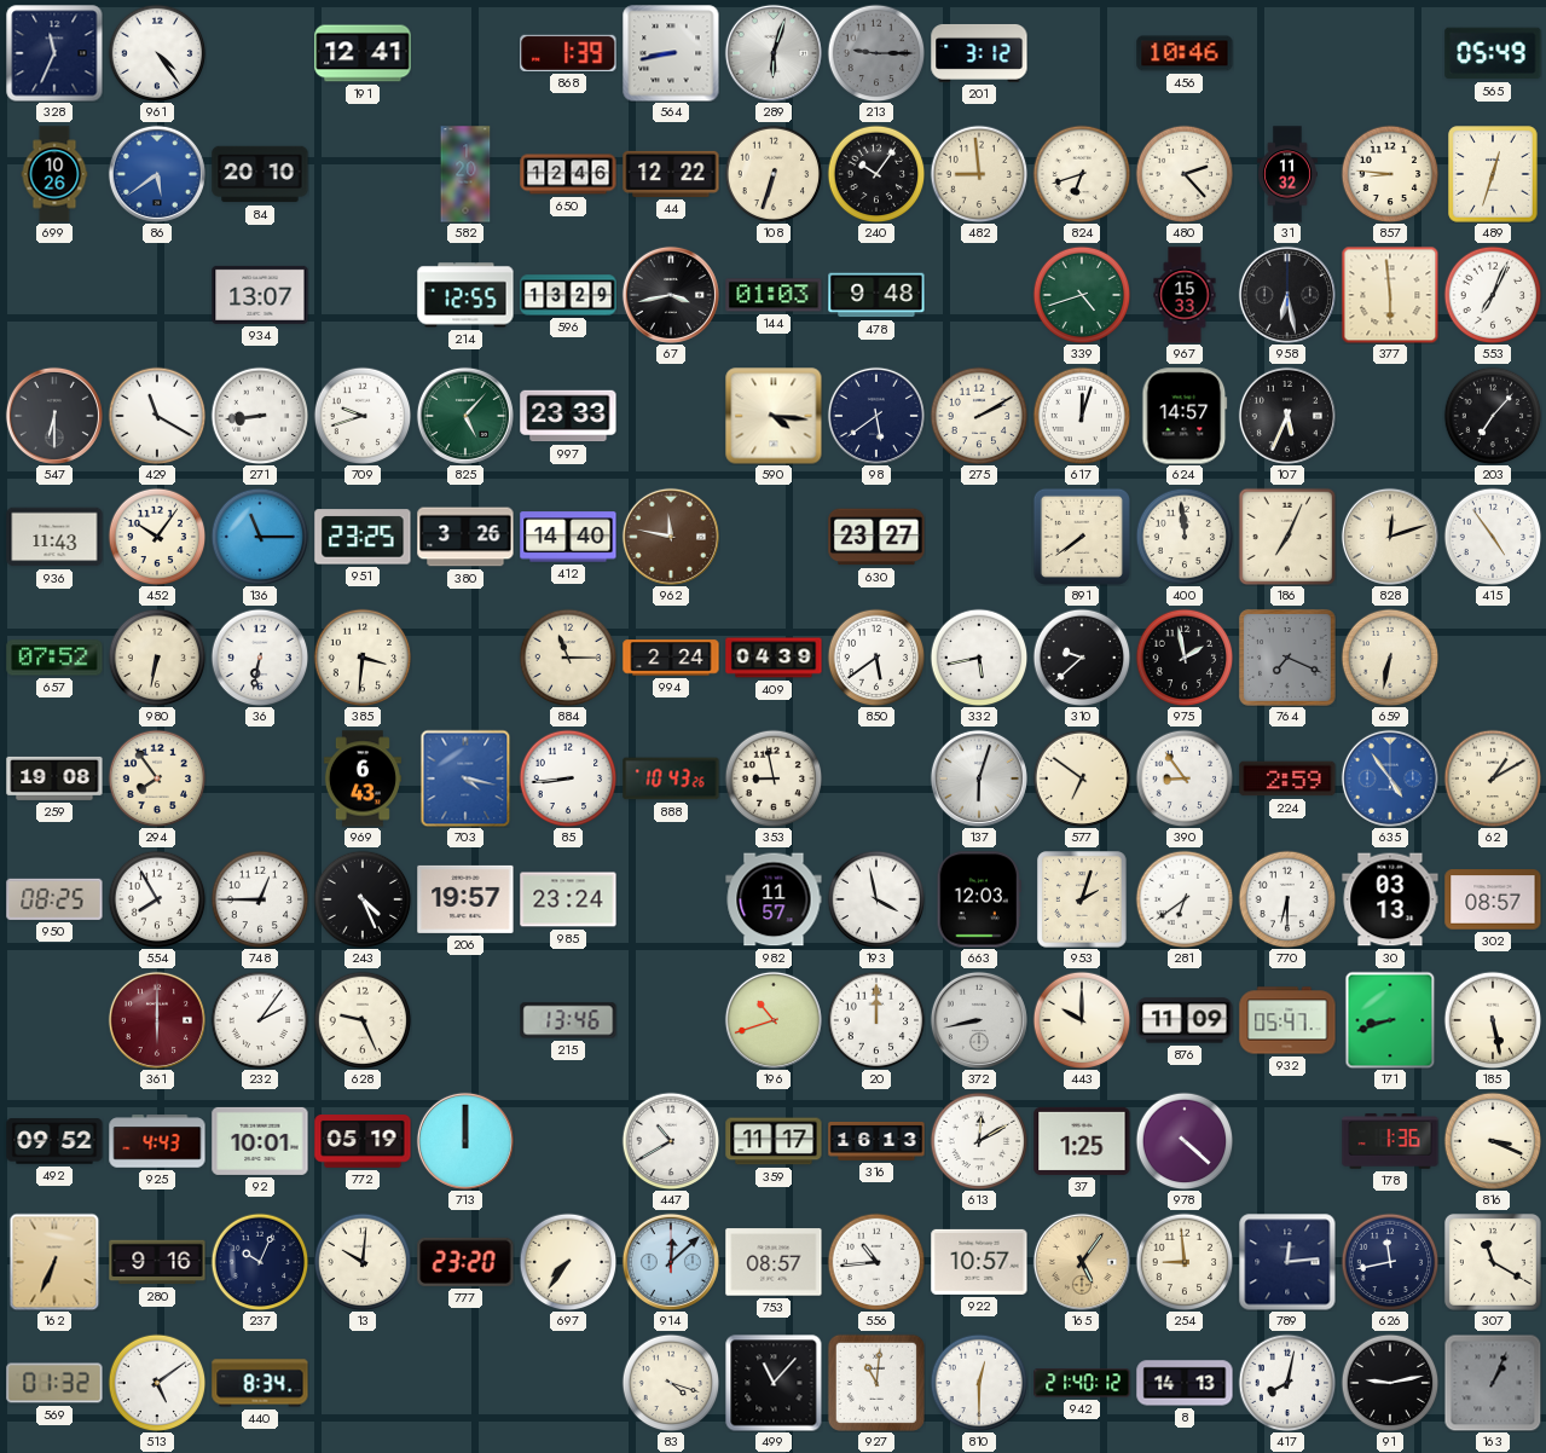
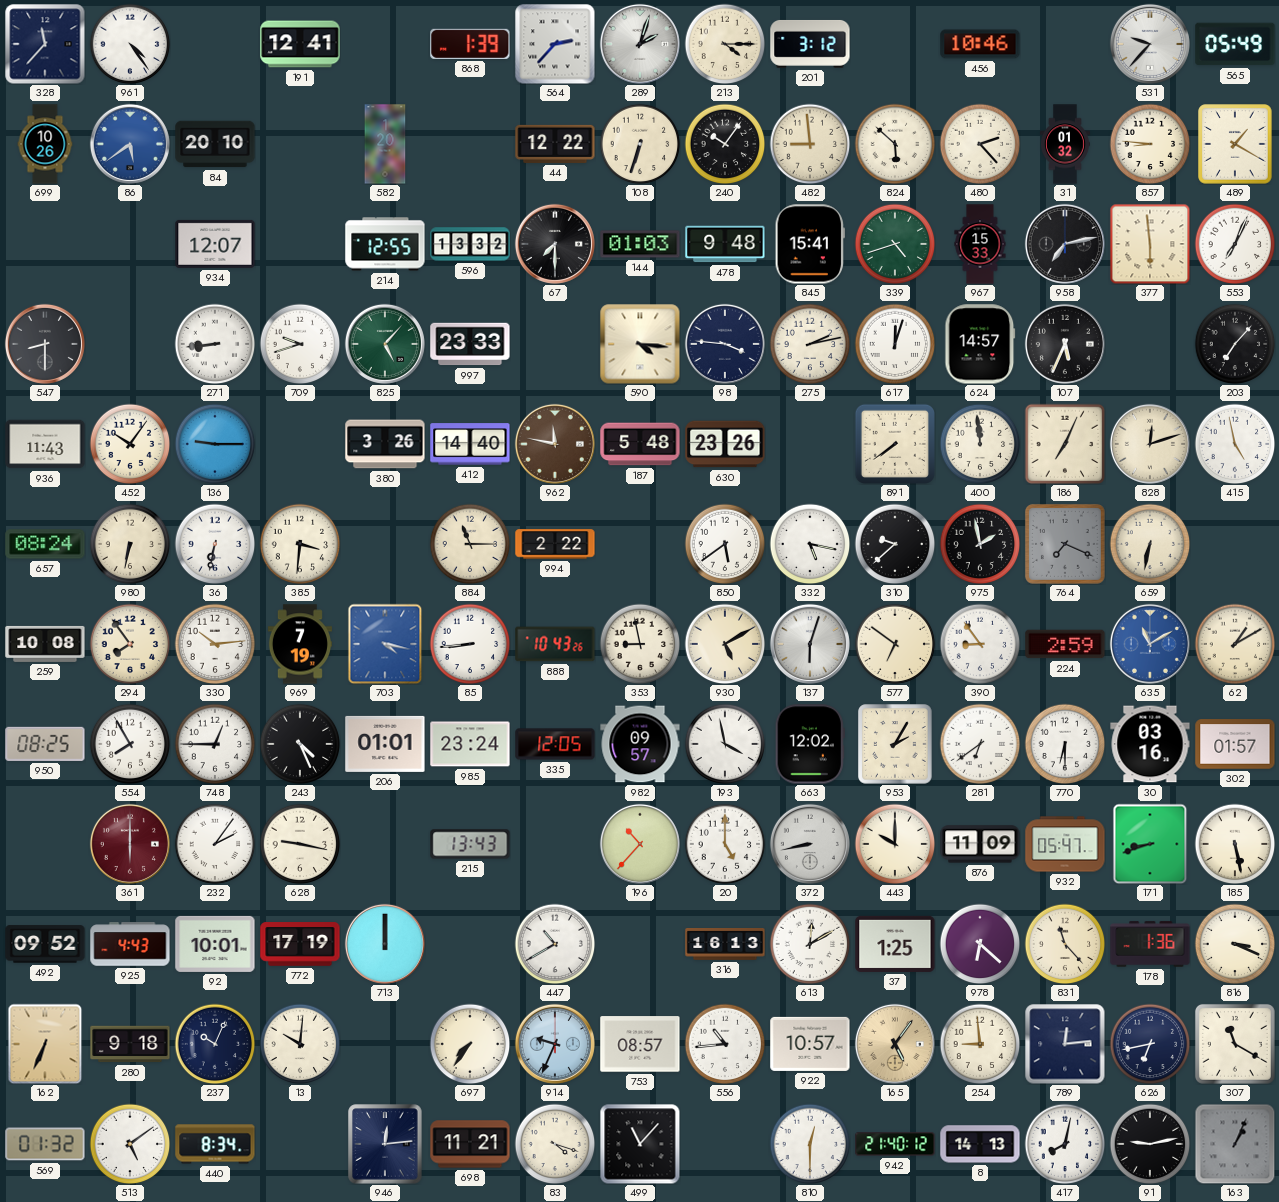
328: 11:34 -> 11:37 (45, 44)
564: 8:43 -> 2:37 (555, 44)
289: 6:03 -> 2:03 (640, 44)
213: 9:15 -> 4:15 (725, 44)
213 dial: grey -> cream (725, 44)
531: none -> 9:37 (1150, 44)
650: 12:46 -> none (568, 174)
824: 6:42 -> 5:52 (895, 144)
31: 11:32 -> 01:32 (1065, 144)
489: 12:33 -> 1:20 (1235, 144)
934: 13:07 -> 12:07 (215, 244)
596: 13:29 -> 13:32 (470, 244)
67: 3:43 -> 7:30 (555, 244)
845: none -> 15:41 (809, 244)
958: 6:28 -> 7:13 (1065, 244)
547: 6:30 -> 8:30 (45, 344)
429: 11:20 -> none (157, 416)
98: 5:39 -> 3:46 (725, 344)
275: 2:10 -> 2:13 (810, 344)
136: 11:15 -> 9:15 (215, 444)
951: 23:25 -> none (363, 537)
187: none -> 5:48 (640, 444)
630: 23:27 -> 23:26 (725, 444)
415: 4:54 -> 4:58 (1235, 444)
657: 07:52 -> 08:24 (45, 544)
994: 2:24 -> 2:22 (555, 544)
409: 04:39 -> none (774, 658)
332: 5:43 -> 5:17 (810, 544)
259: 19:08 -> 10:08 (45, 644)
330: none -> 10:14 (215, 644)
969: 6:43 -> 7:19 (300, 644)
930: none -> 5:10 (725, 644)
635: 4:54 -> 11:10 (1150, 644)
206: 19:57 -> 01:01 (385, 744)
335: none -> 12:05 (555, 744)
982: 11:57 -> 09:57 (640, 744)
663: 12:03 -> 12:02 (810, 744)
953: 2:03 -> 2:05 (895, 744)
30: 03:13 -> 03:16 (1150, 744)
302: 08:57 -> 01:57 (1235, 744)
628: 9:26 -> 9:17 (300, 844)
215: 13:46 -> 13:43 (470, 844)
196: 10:42 -> 10:37 (640, 844)
20: 12:00 -> 5:00 (725, 844)
772: 05:19 -> 17:19 (300, 944)
359: 11:17 -> none (774, 1141)
978: 4:22 -> 6:22 (980, 944)
831: none -> 11:23 (1065, 944)
280: 9:16 -> 9:18 (130, 1044)
777: 23:20 -> none (465, 1262)
914: 12:08 -> 9:34 (555, 1044)
626: 11:43 -> 6:43 (1150, 1044)
946: none -> 12:14 (385, 1144)
698: none -> 11:21 (470, 1144)
927: 11:01 -> none (876, 1383)
